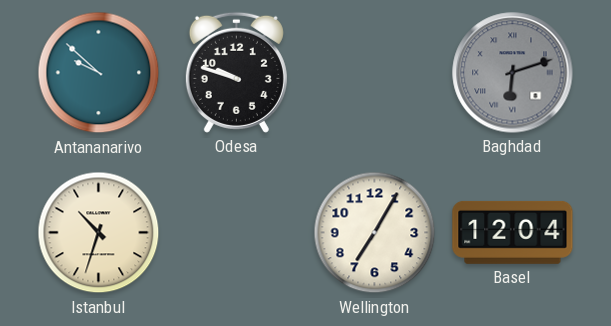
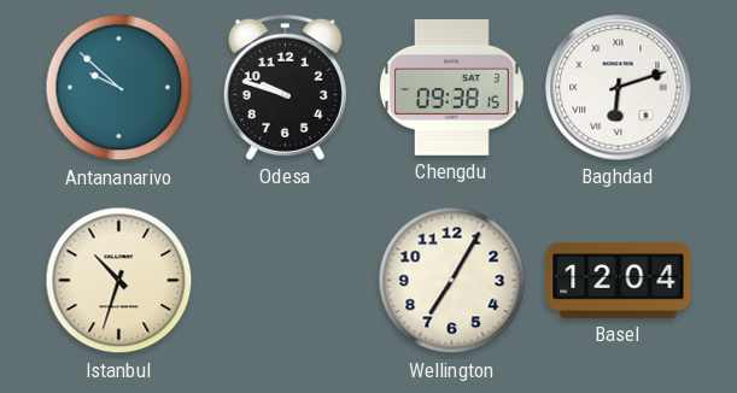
Chengdu: none -> 09:38 (452, 87)
Baghdad dial: grey -> white (619, 88)
